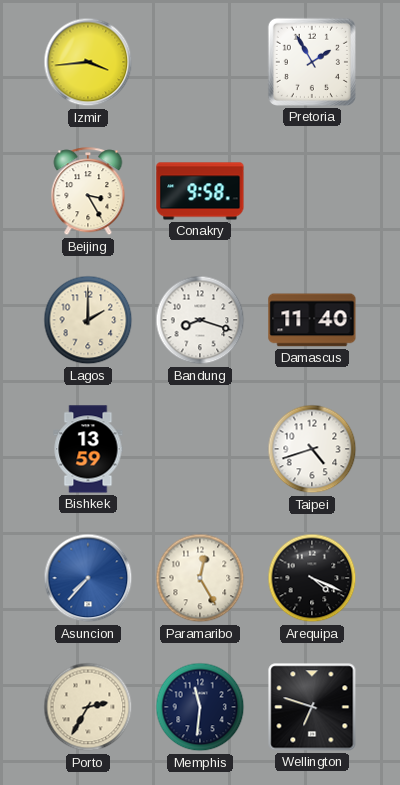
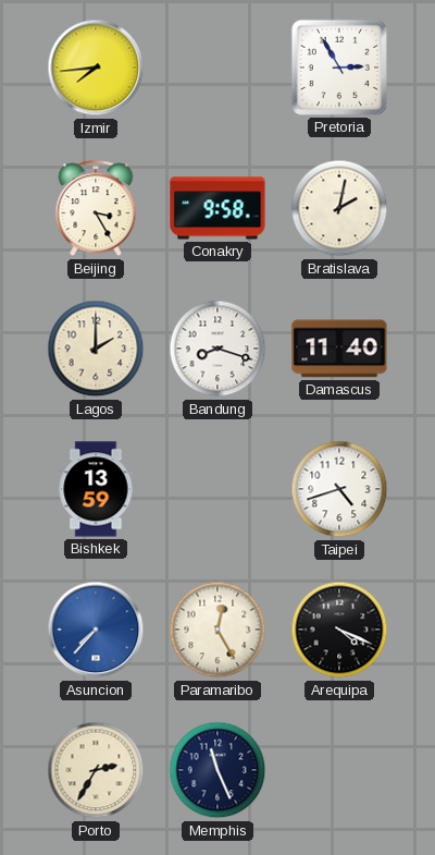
Izmir: 3:44 -> 7:44 (96, 68)
Pretoria: 1:55 -> 2:55 (339, 68)
Bratislava: none -> 2:02 (339, 208)
Memphis: 11:31 -> 11:26 (217, 770)
Wellington: 6:48 -> none (312, 707)
